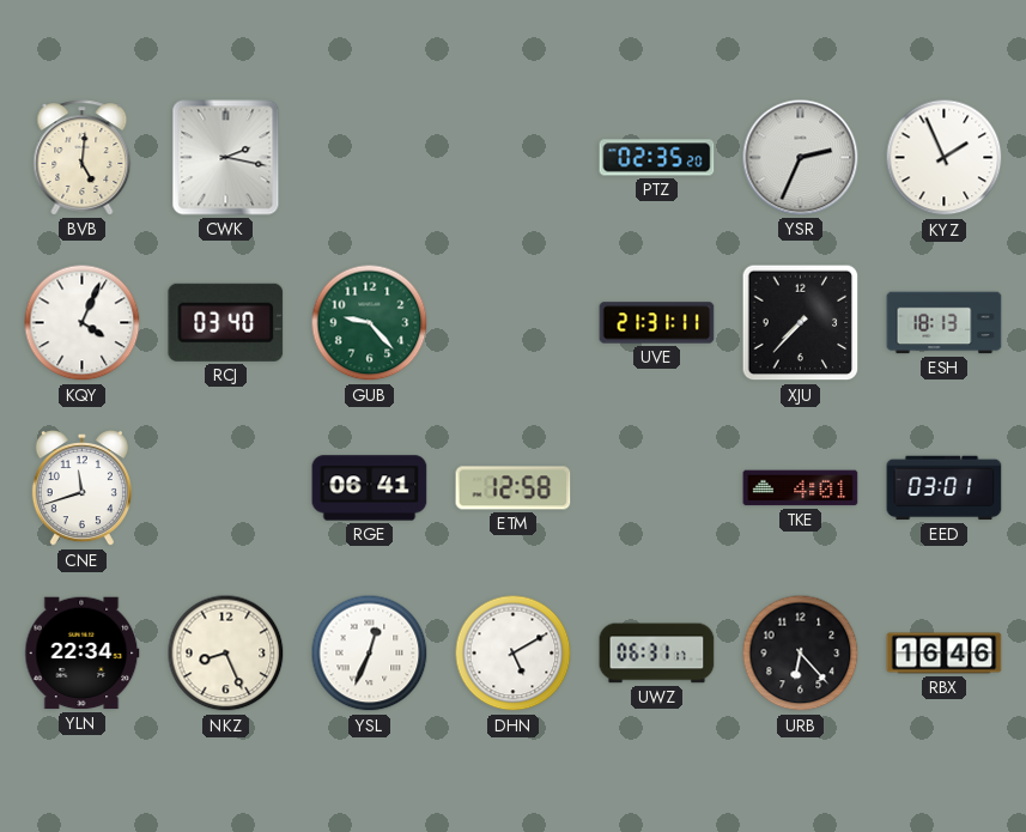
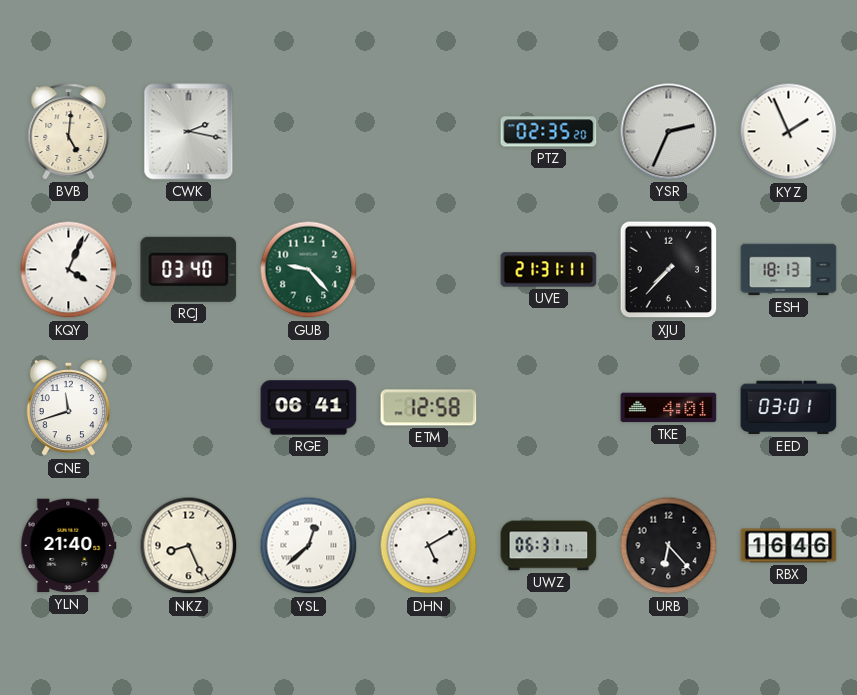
YLN: 22:34 -> 21:40 (69, 546)
YSL: 12:34 -> 12:38 (309, 546)
